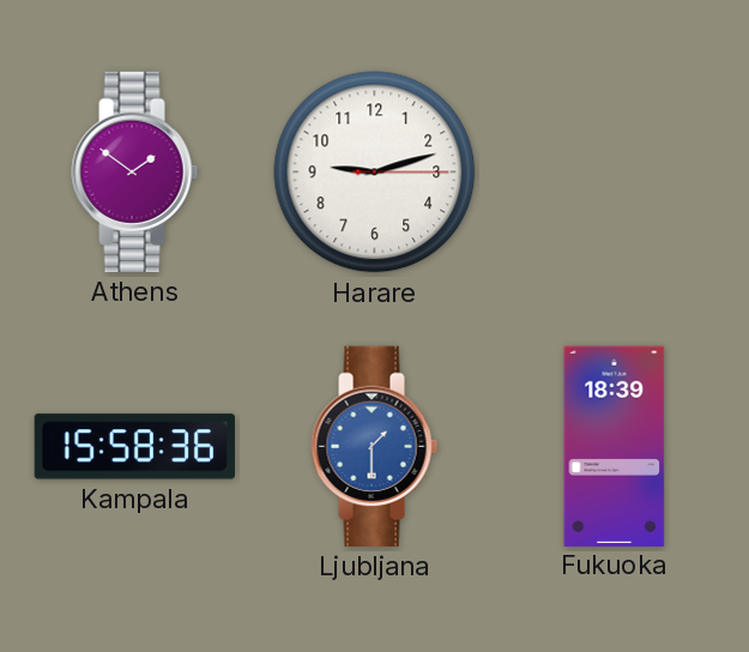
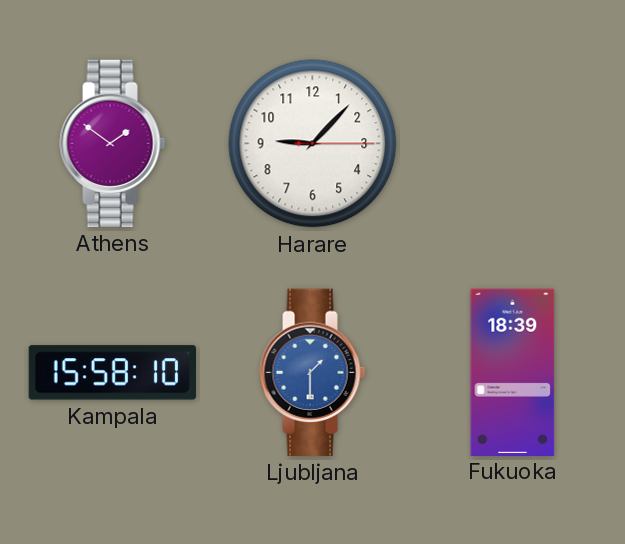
Harare: 9:12 -> 9:07 (313, 144)
Kampala: 15:58:36 -> 15:58:10 (112, 373)
